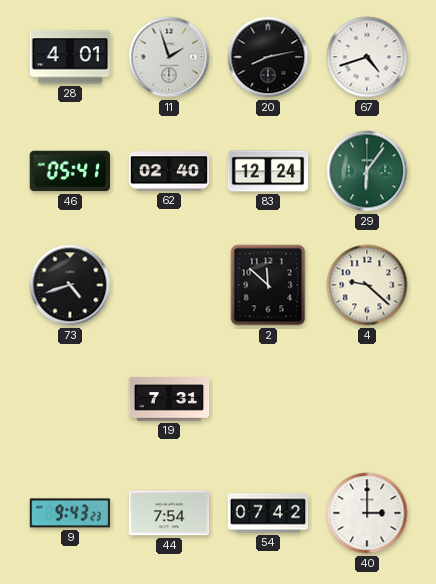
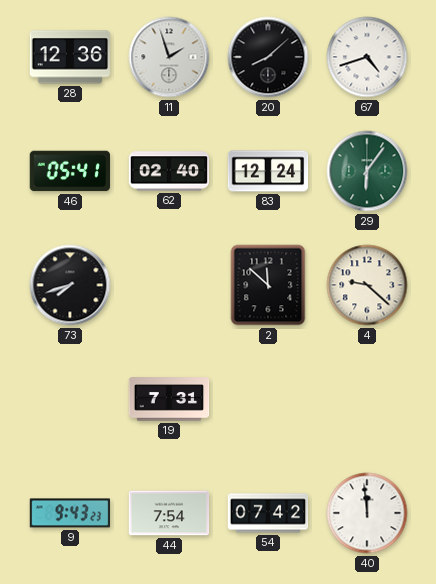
28: 4:01 -> 12:36 (70, 57)
20: 8:13 -> 8:08 (268, 57)
73: 4:42 -> 7:42 (70, 285)
40: 3:00 -> 11:59 (367, 513)
